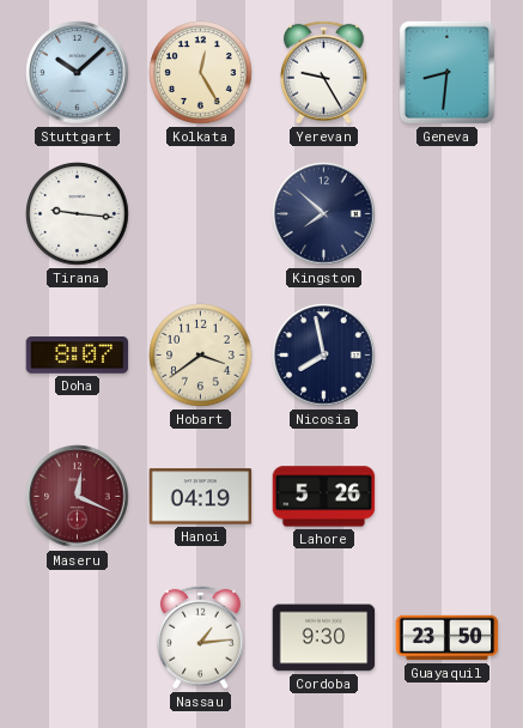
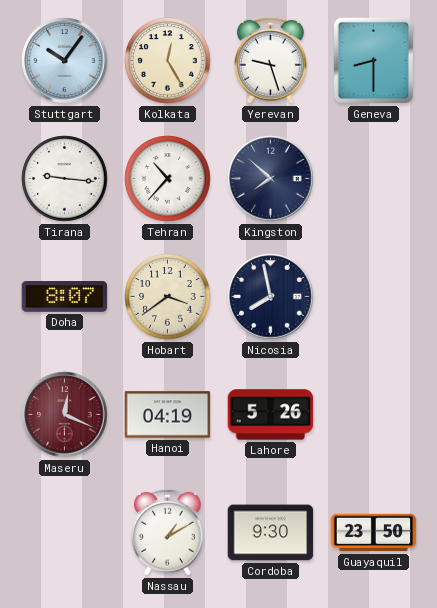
Stuttgart: 10:08 -> 10:06 (65, 61)
Yerevan: 9:25 -> 9:27 (271, 60)
Geneva: 8:31 -> 8:30 (373, 60)
Tehran: none -> 10:37 (168, 179)
Nassau: 1:14 -> 1:10 (168, 532)
